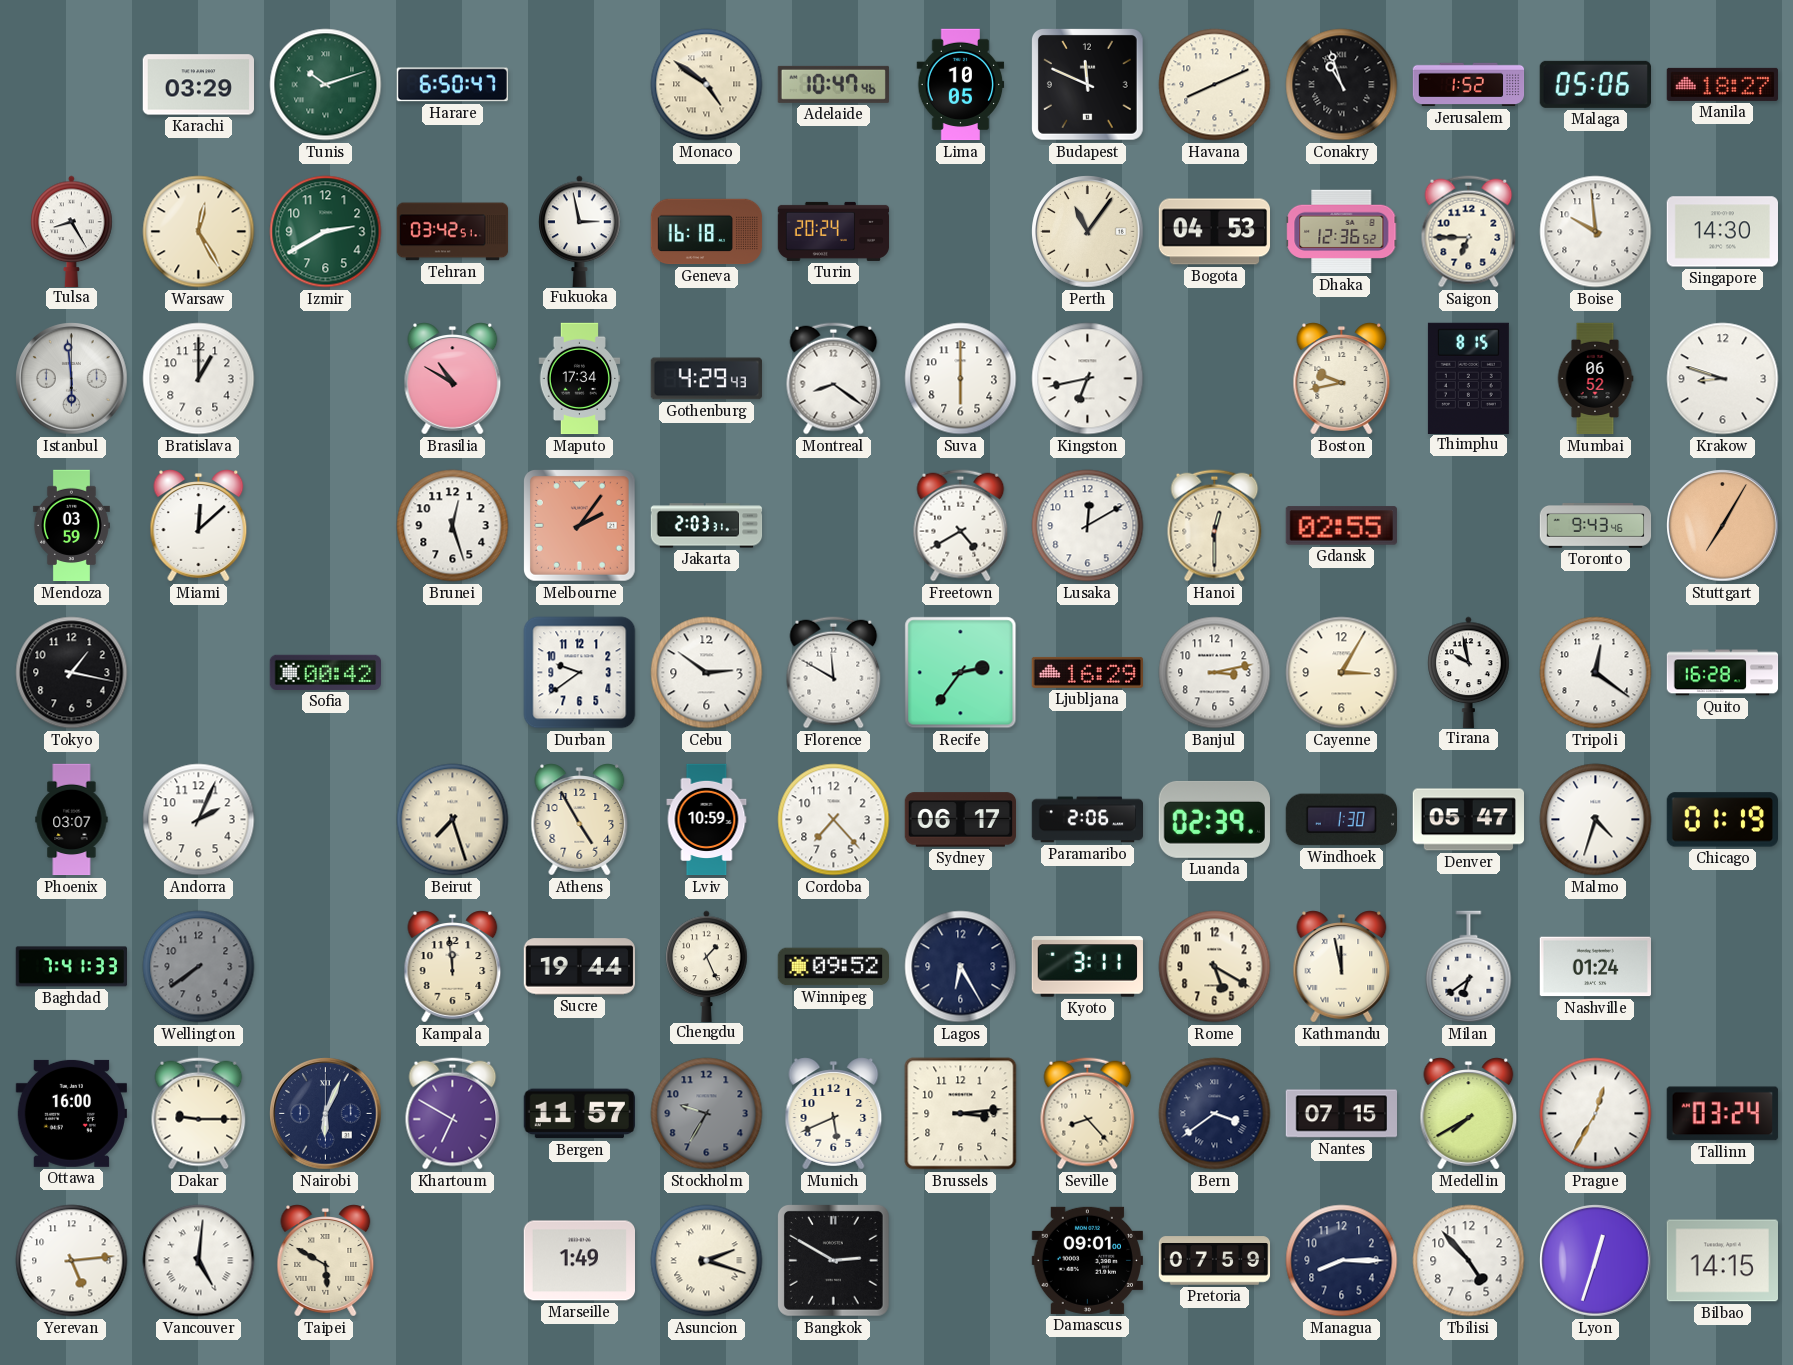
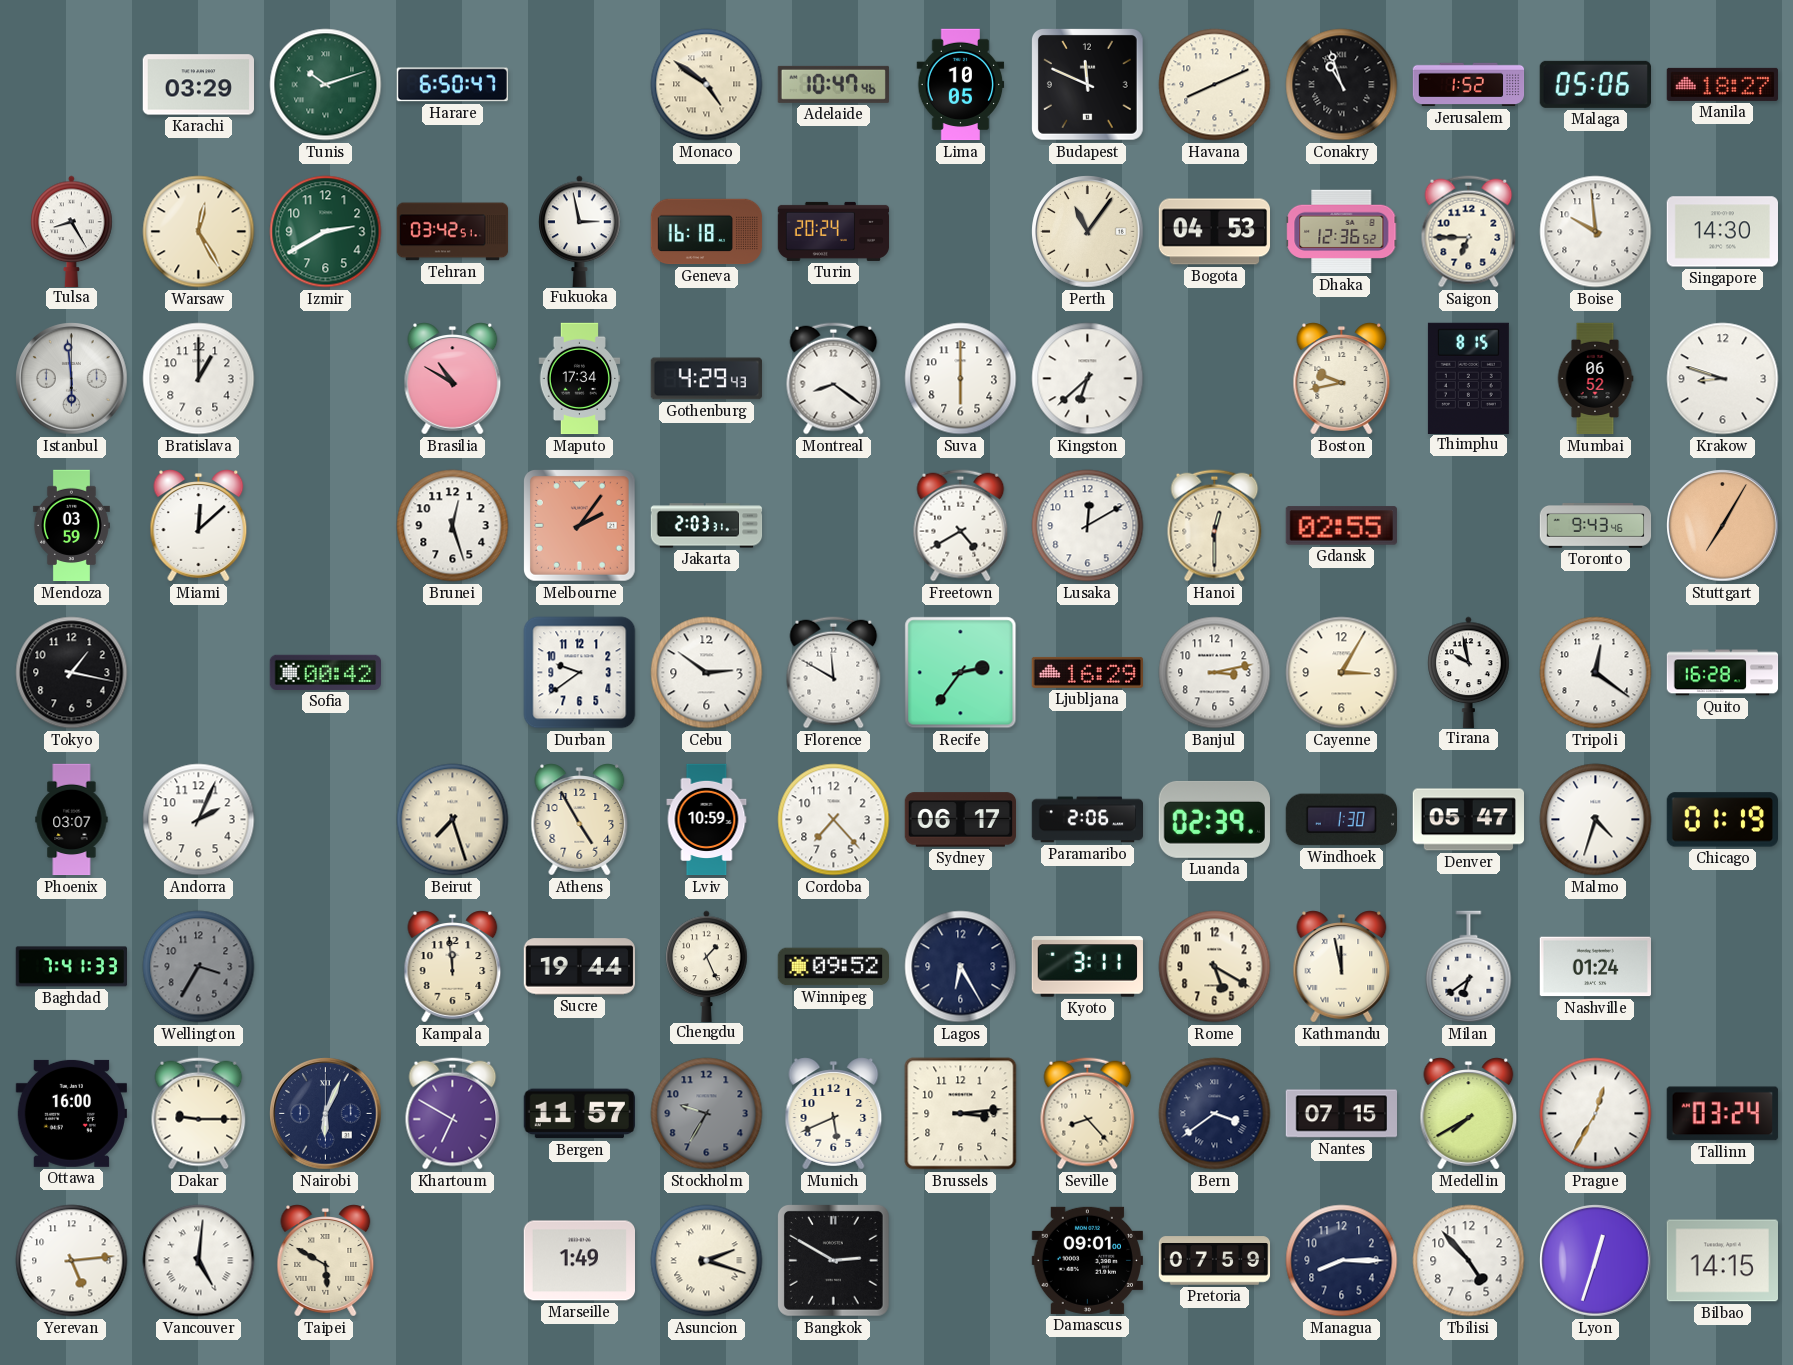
Kingston: 6:43 -> 6:38 (1088, 379)
Wellington: 7:39 -> 3:35 (199, 967)
